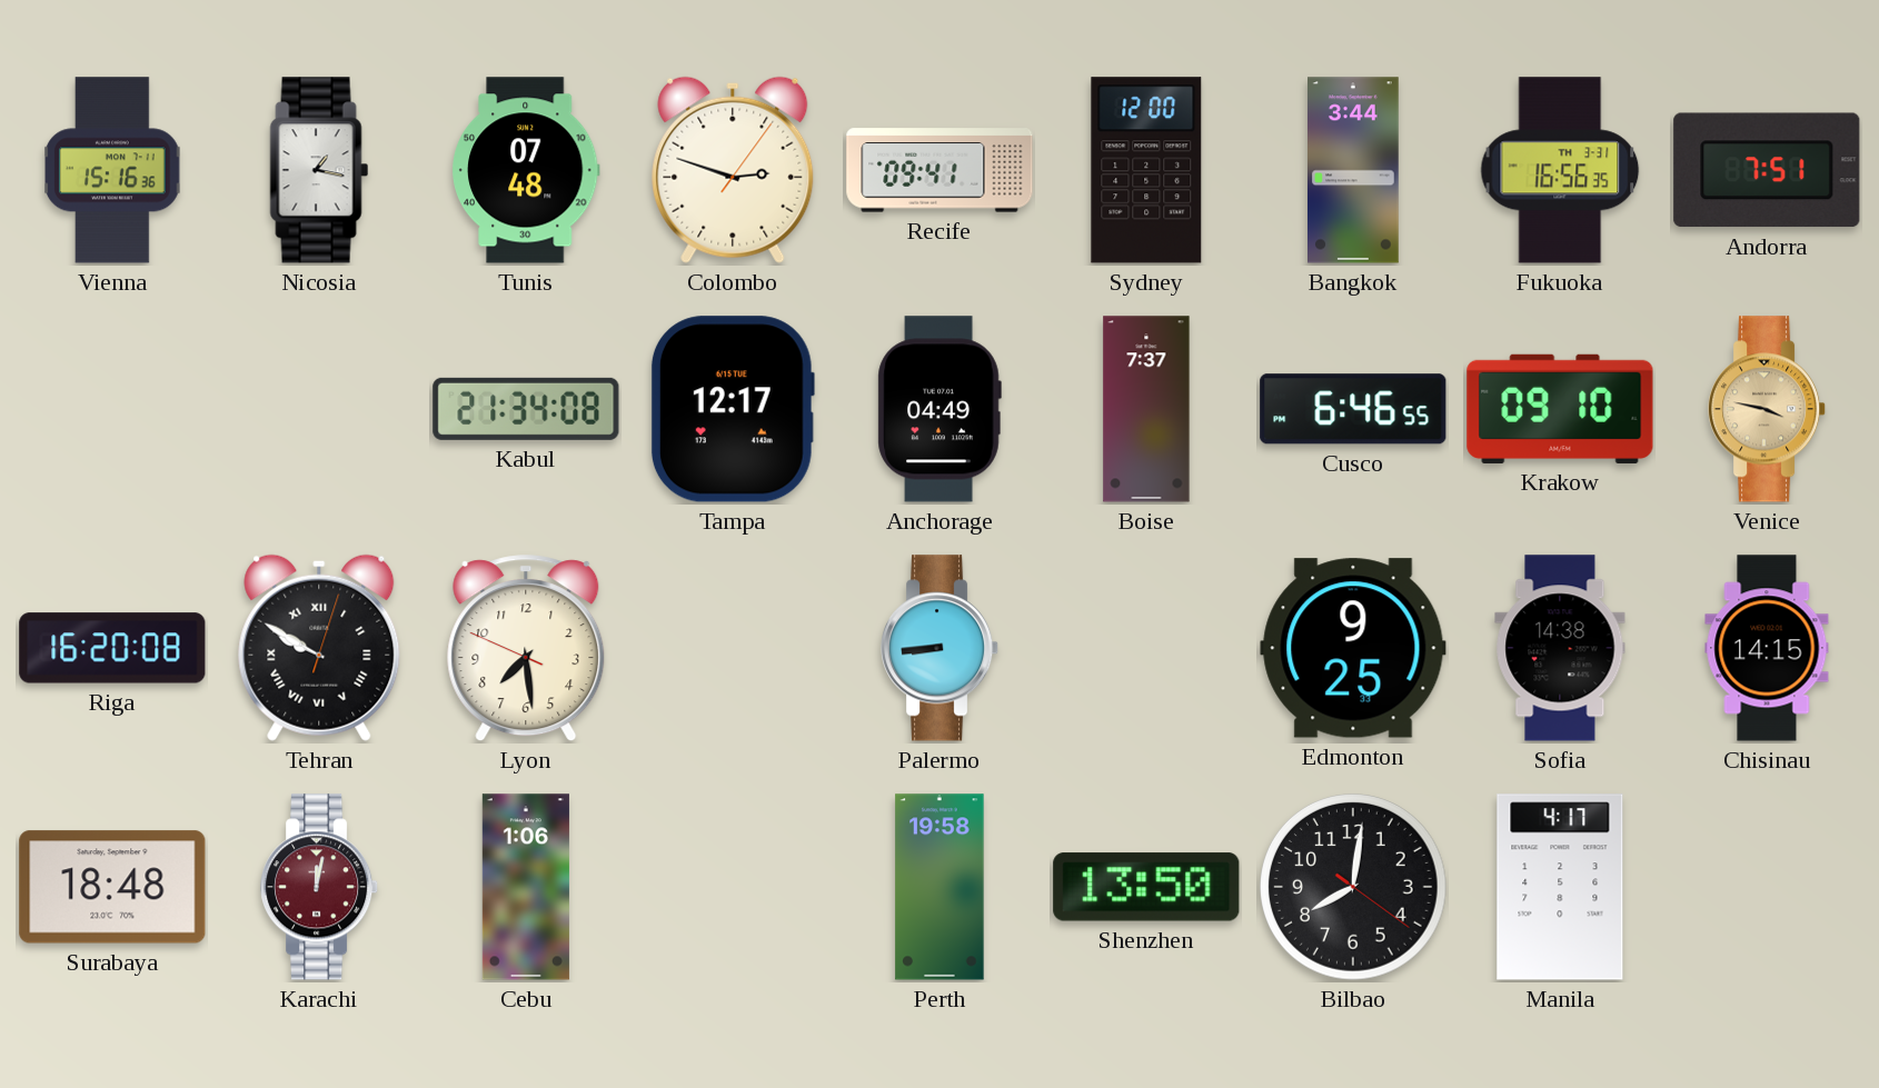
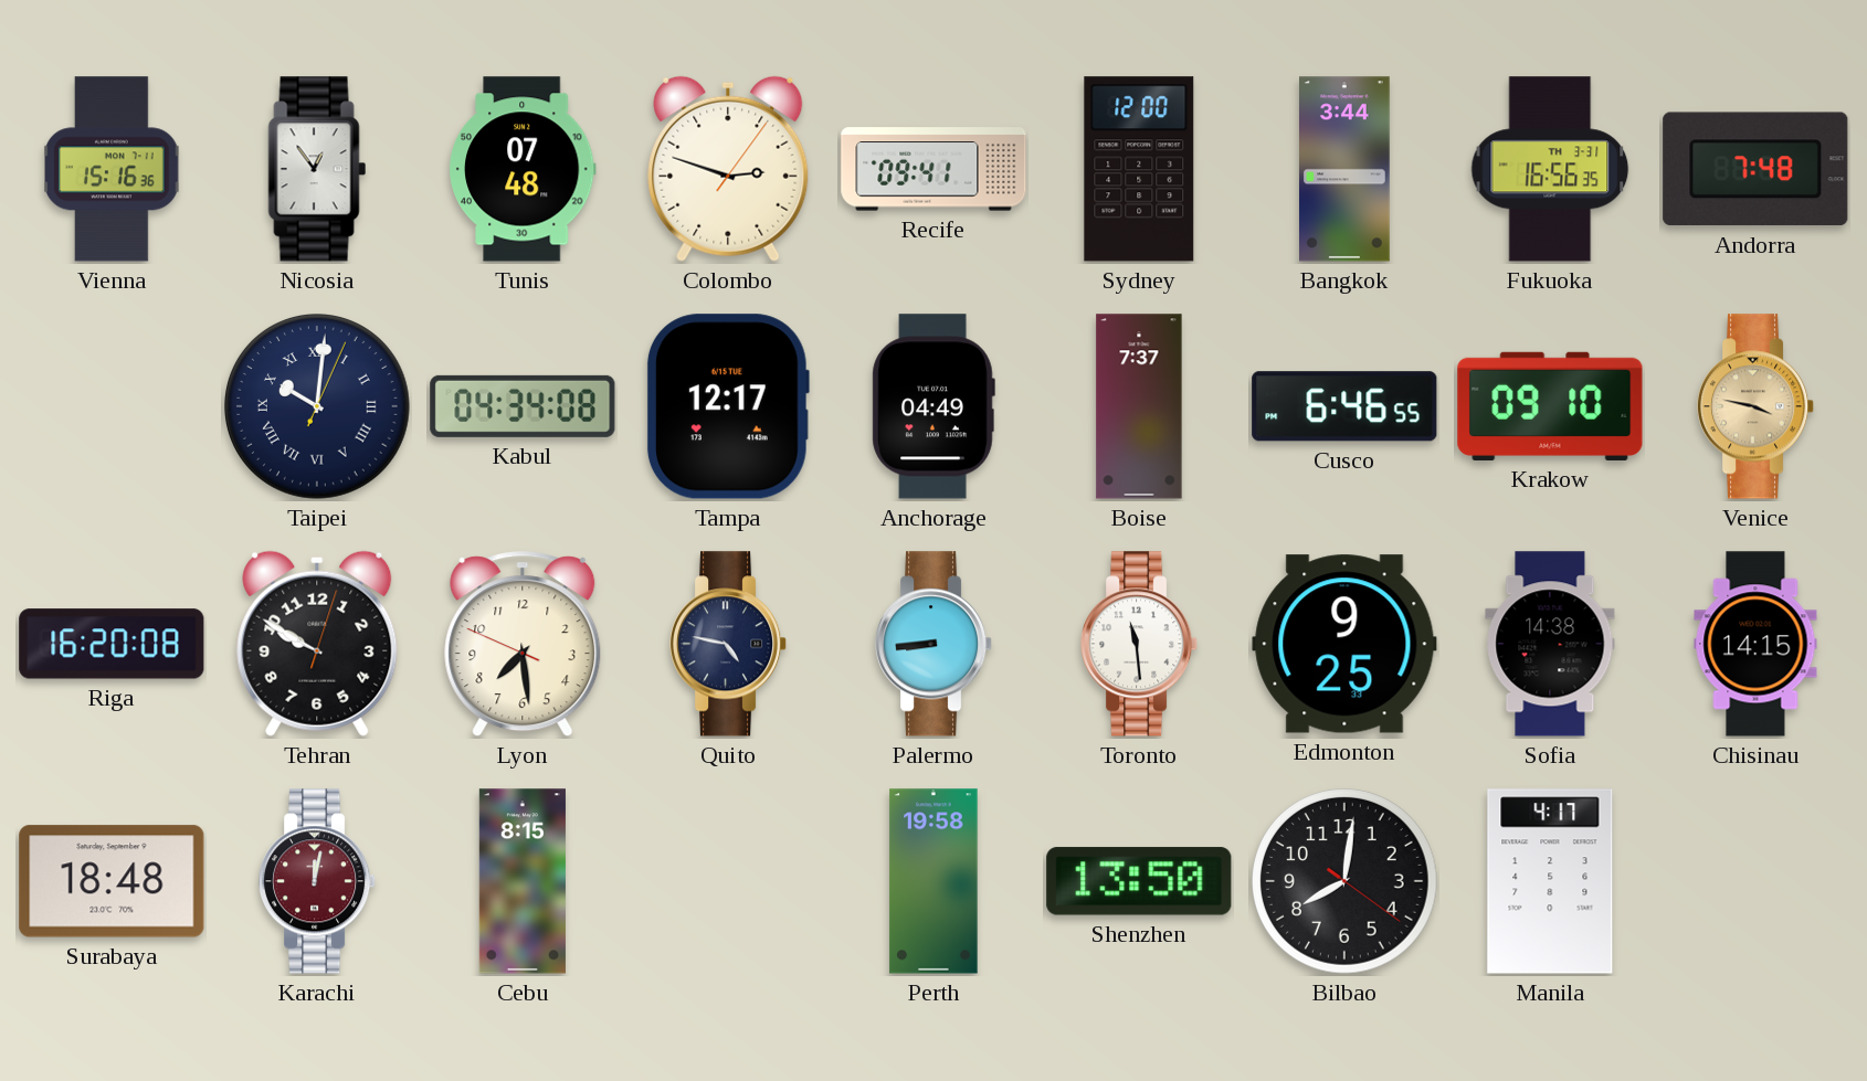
Nicosia: 1:17 -> 12:54 (317, 169)
Andorra: 7:51 -> 7:48 (1755, 169)
Taipei: none -> 10:01 (318, 407)
Kabul: 21:34 -> 04:34 (523, 406)
Tehran numerals: Roman -> Arabic (317, 644)
Quito: none -> 4:47 (728, 644)
Toronto: none -> 11:29 (1139, 644)
Cebu: 1:06 -> 8:15 (523, 881)
